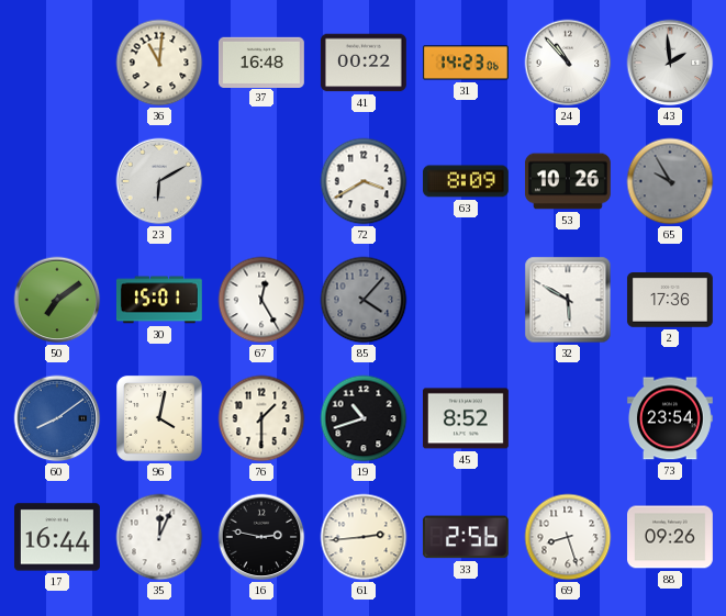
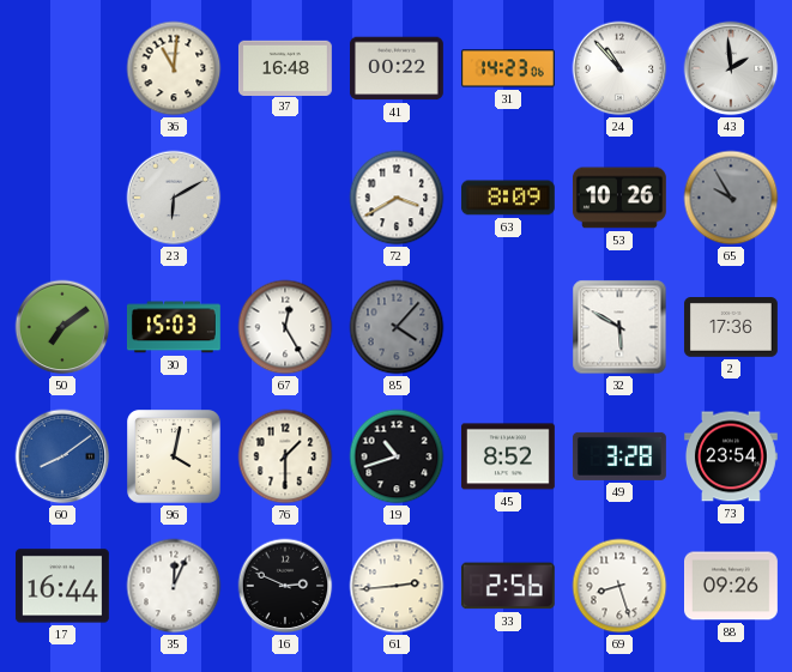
30: 15:01 -> 15:03 (174, 327)
49: none -> 3:28 (619, 456)
16: 2:47 -> 2:49 (285, 586)
